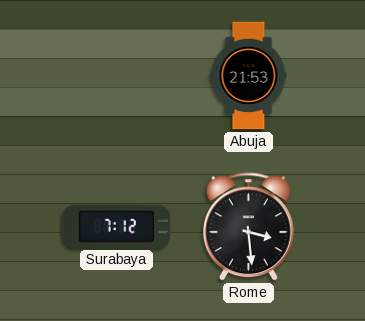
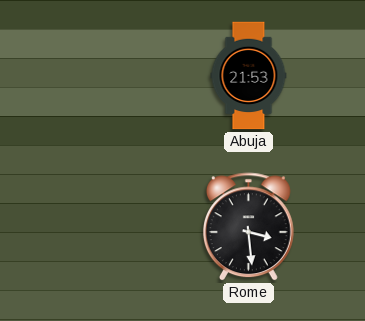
Surabaya: 7:12 -> none (117, 227)
